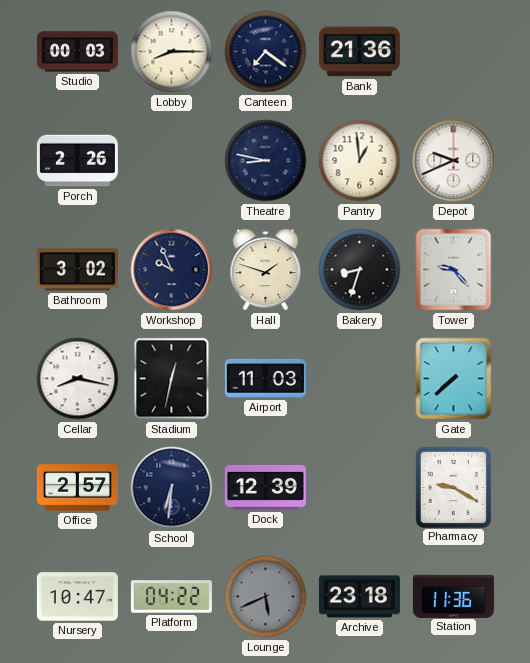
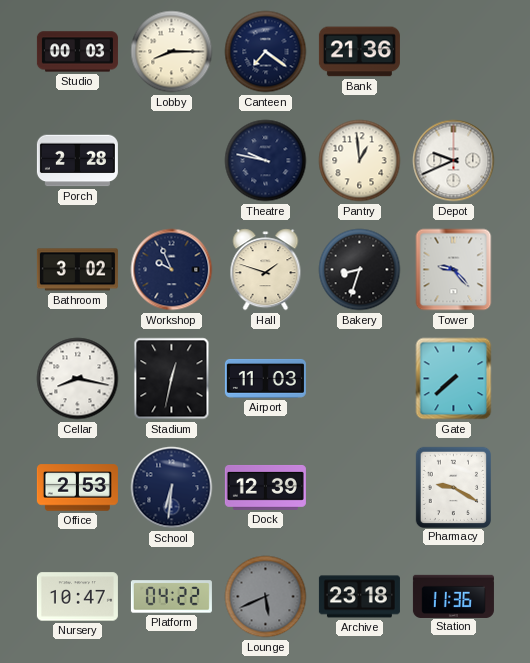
Porch: 2:26 -> 2:28 (77, 161)
Theatre: 8:47 -> 9:47 (266, 161)
Office: 2:57 -> 2:53 (77, 488)
